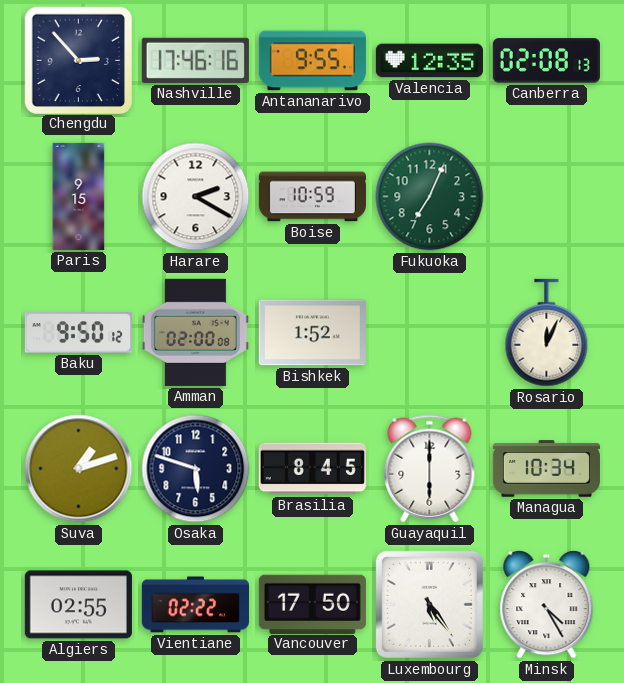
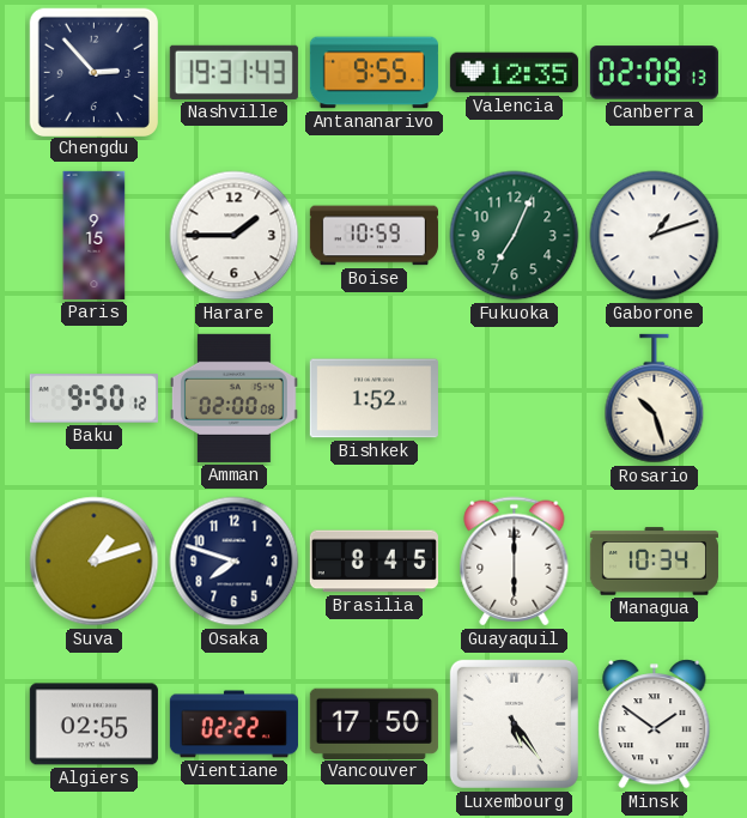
Nashville: 17:46 -> 19:31 (233, 72)
Harare: 2:20 -> 1:45 (235, 236)
Gaborone: none -> 1:12 (655, 236)
Rosario: 12:04 -> 10:27 (655, 399)
Osaka: 5:48 -> 7:48 (235, 562)
Minsk: 4:25 -> 1:51 (655, 725)
